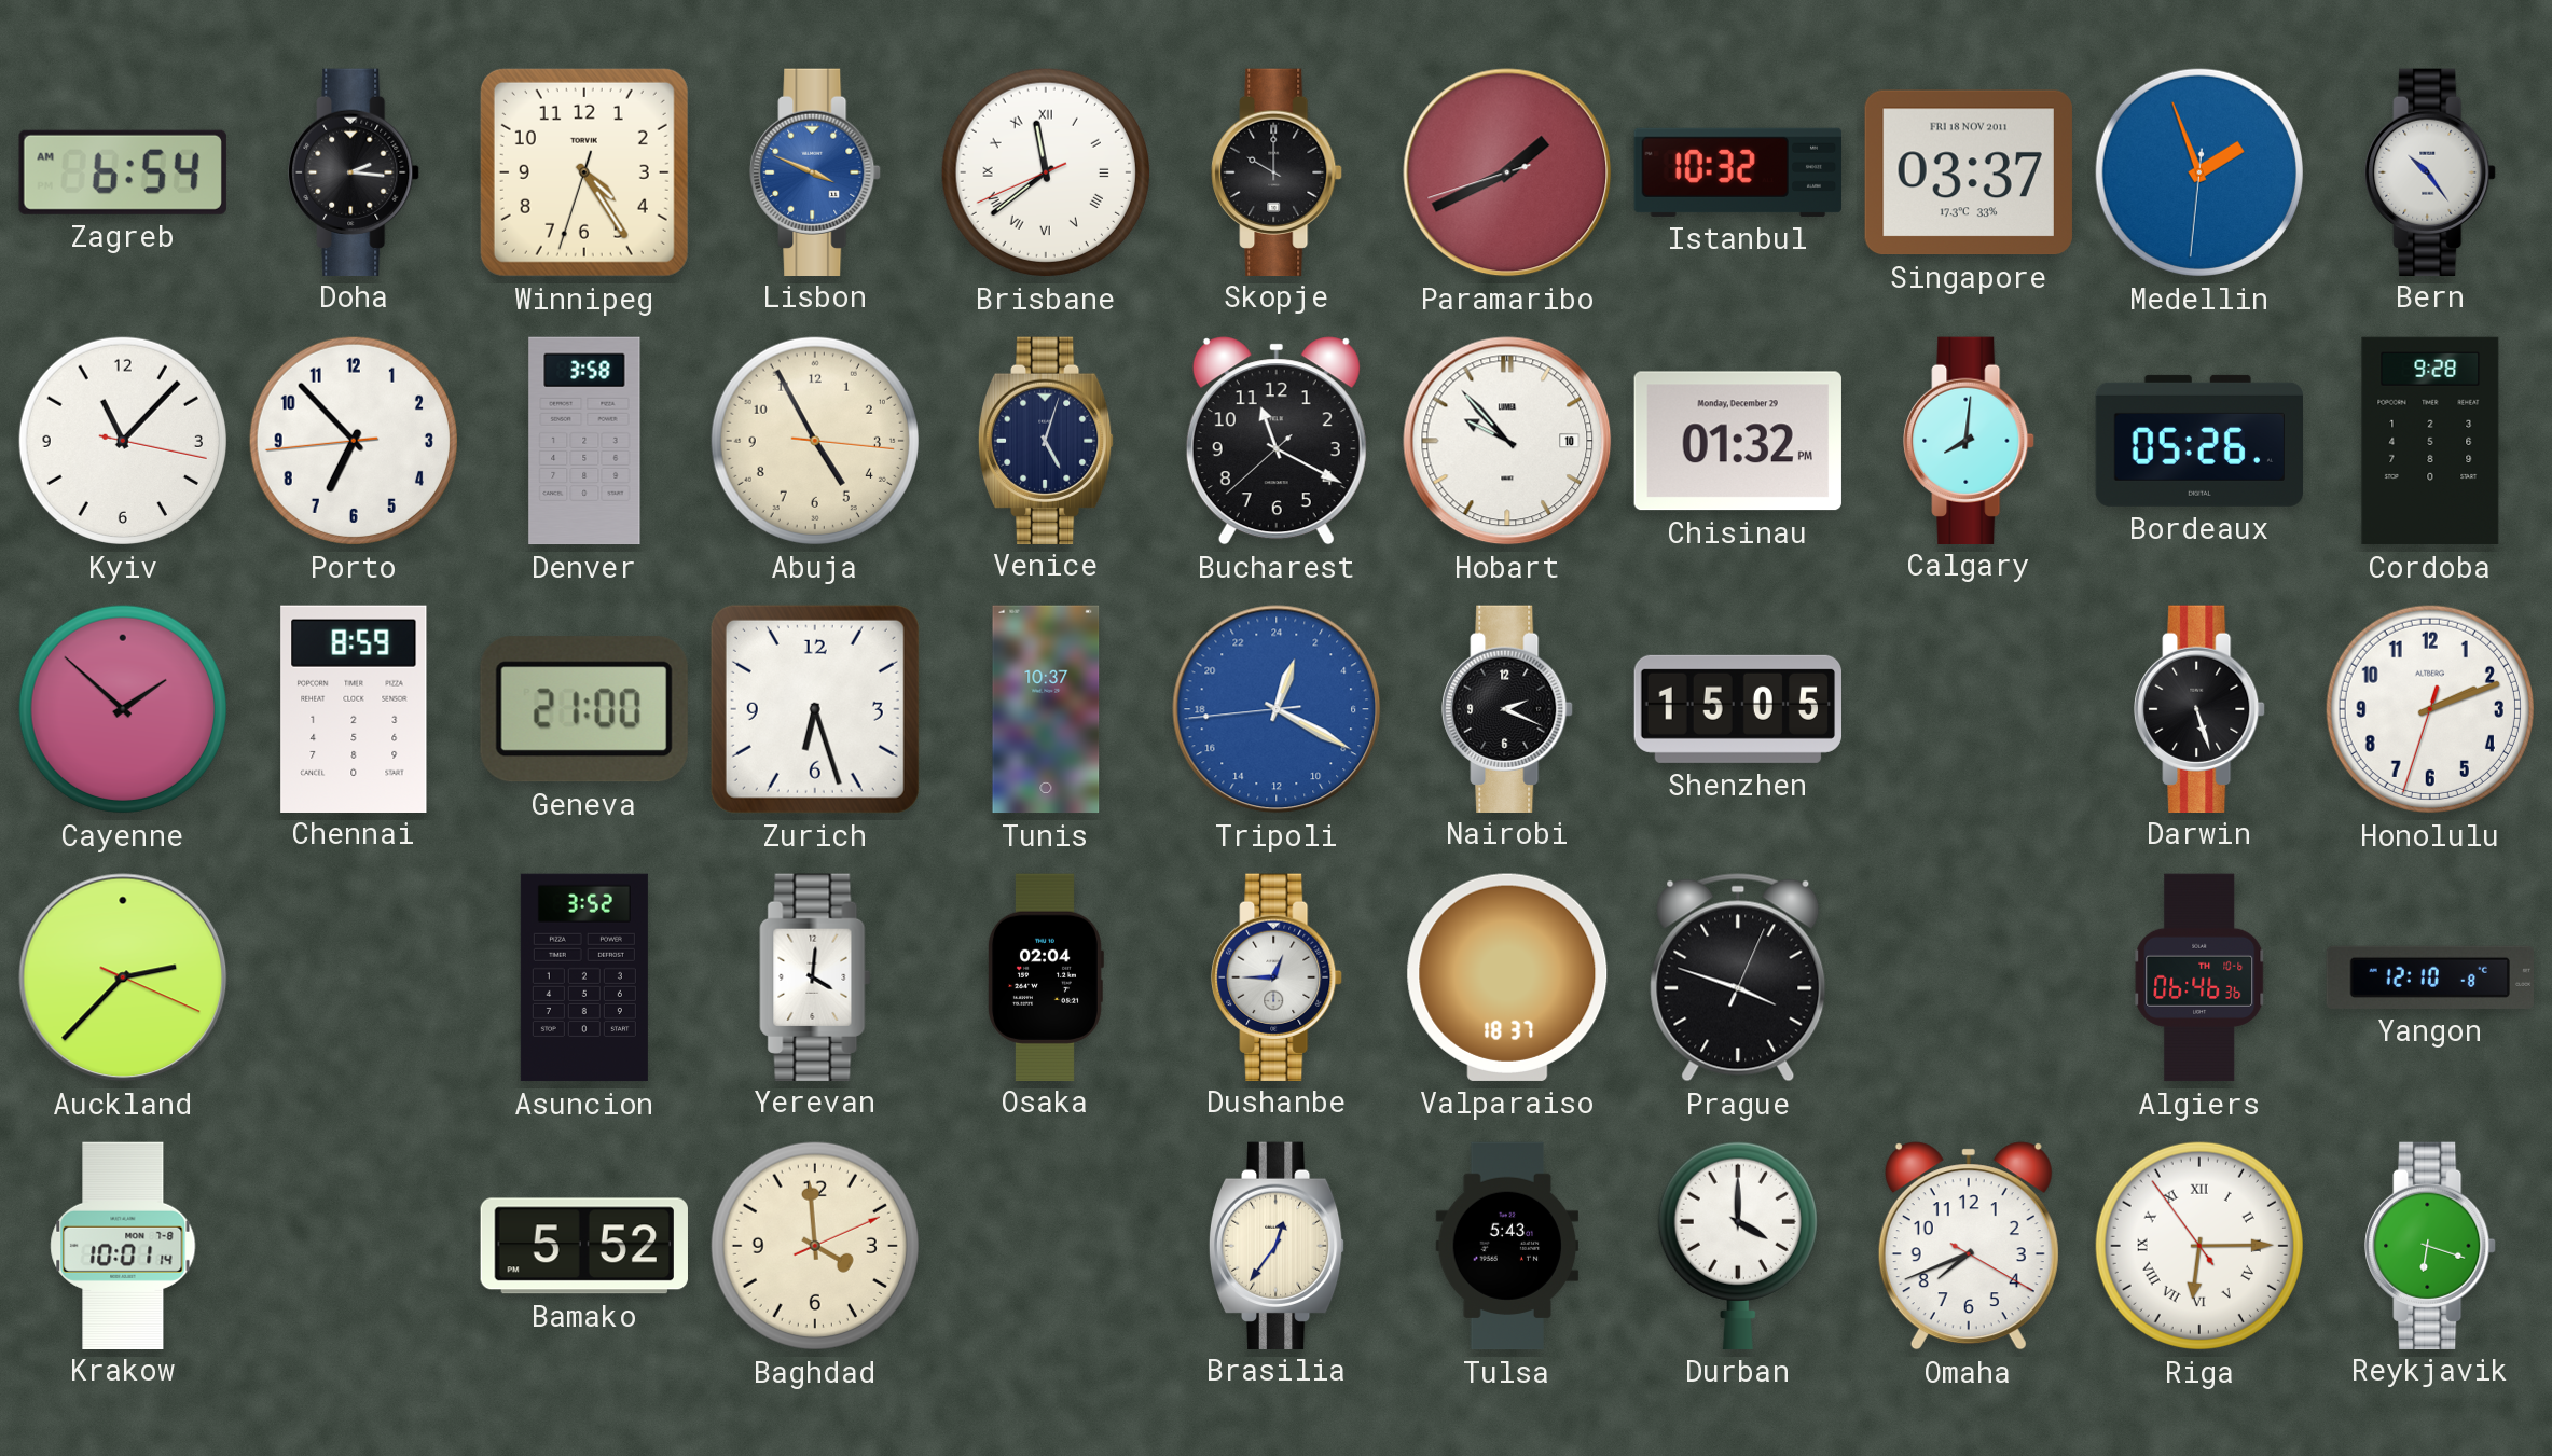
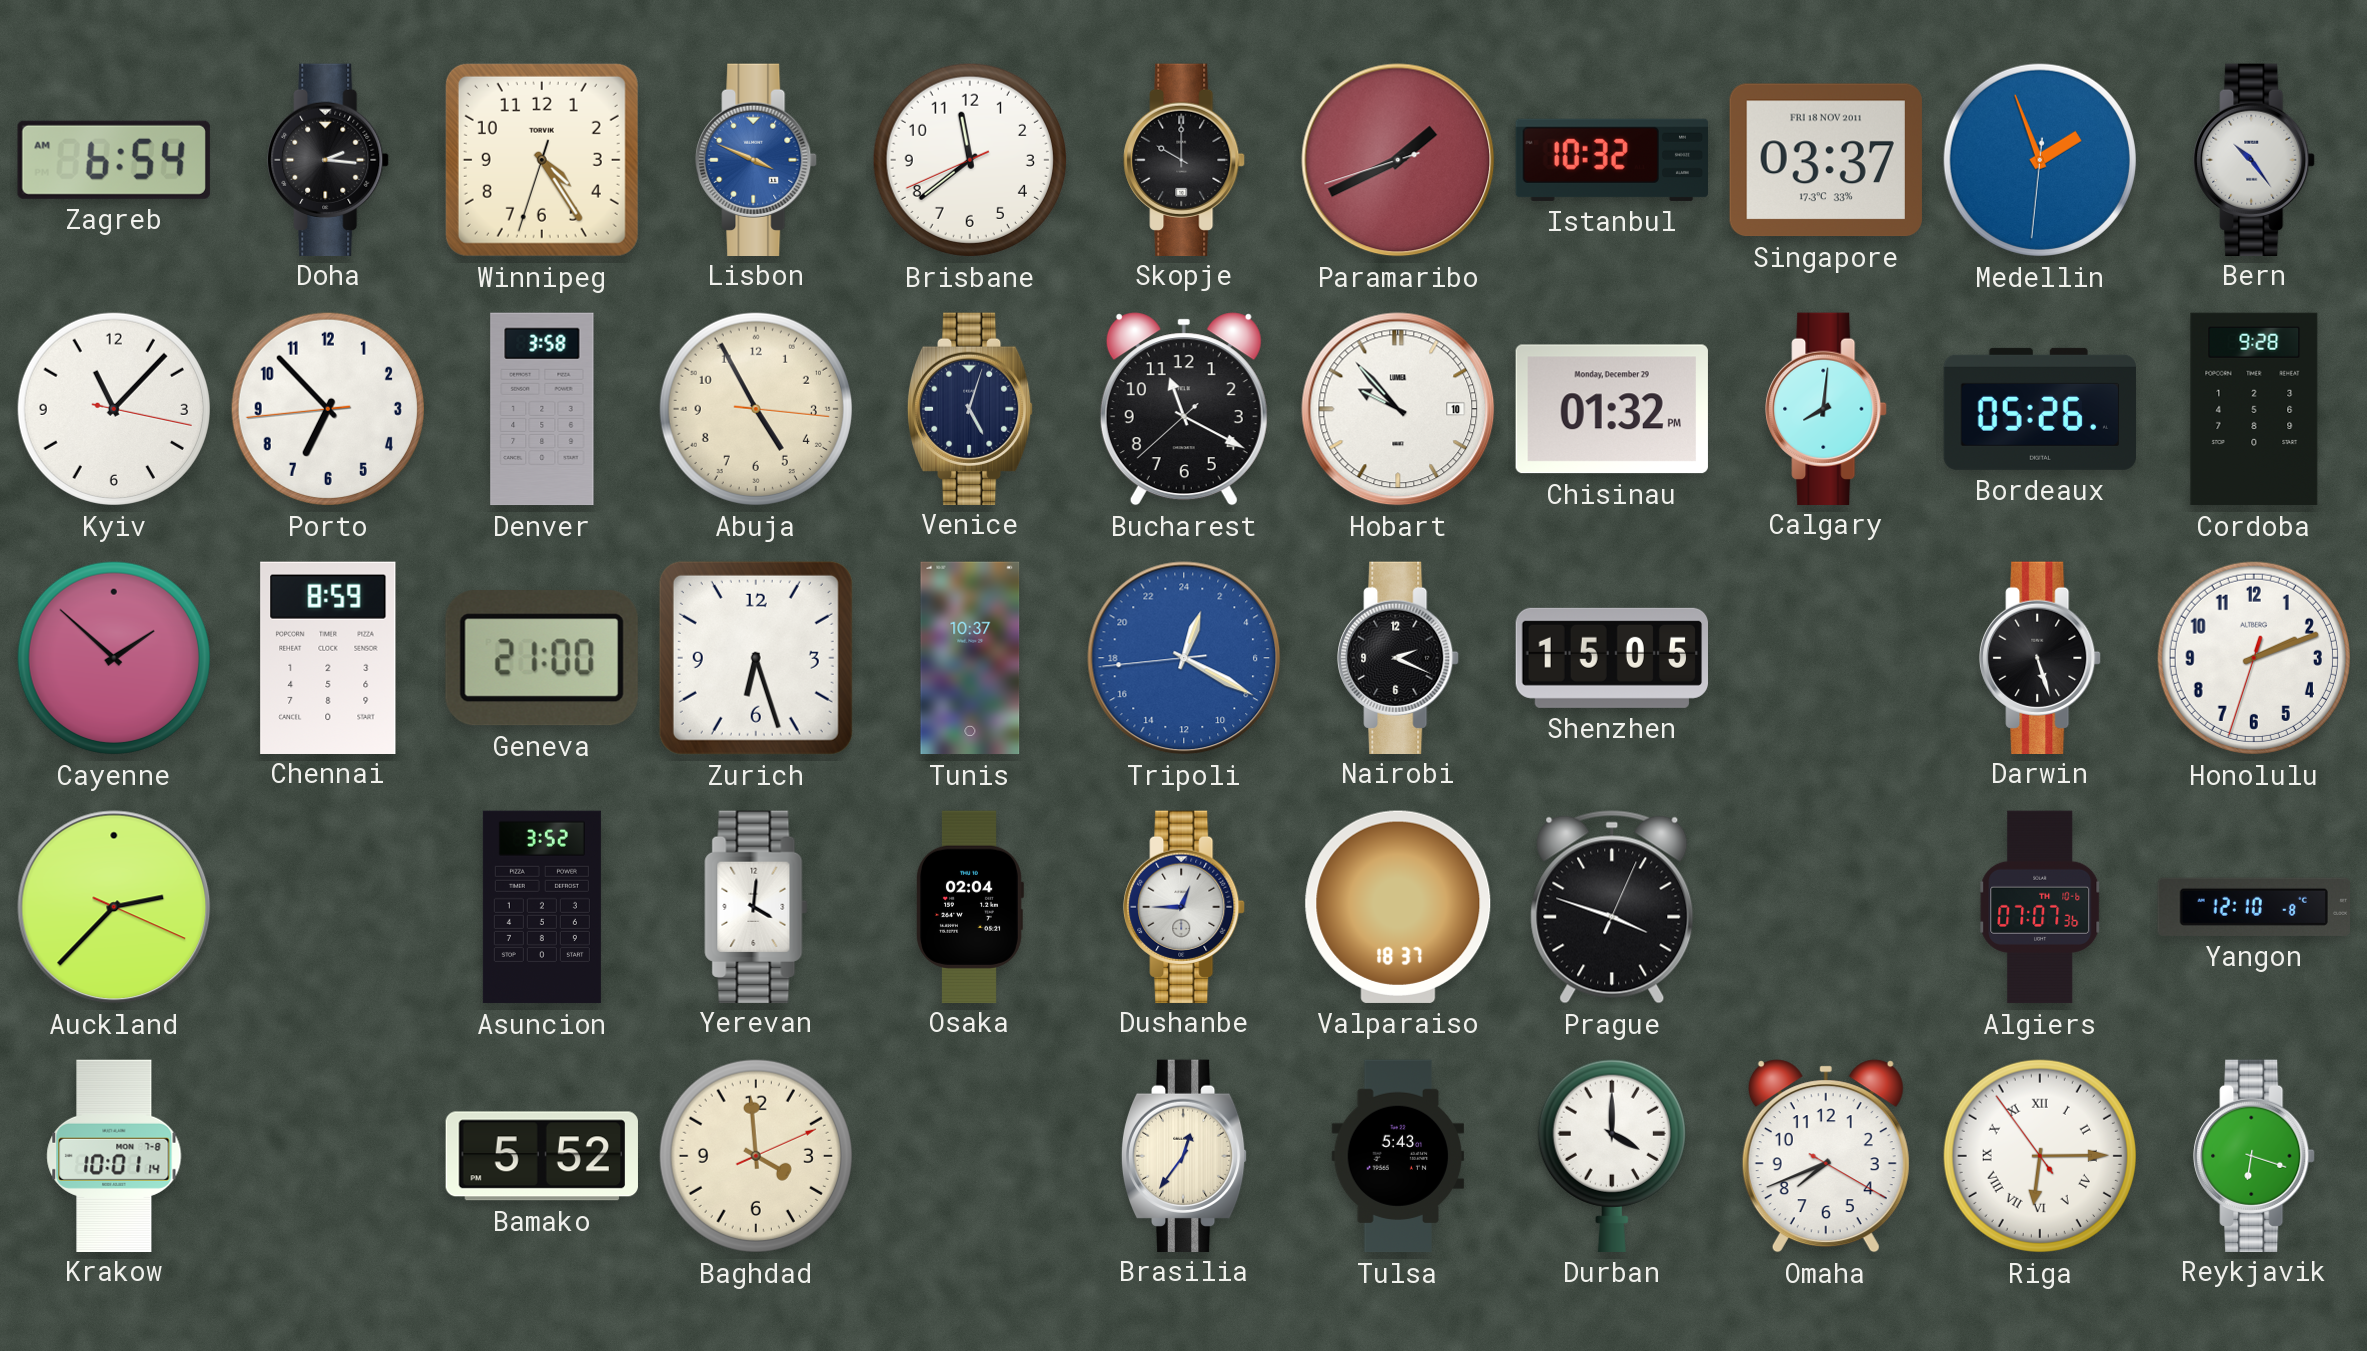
Brisbane numerals: Roman -> Arabic (970, 160)
Algiers: 06:46 -> 07:07 (2040, 907)
